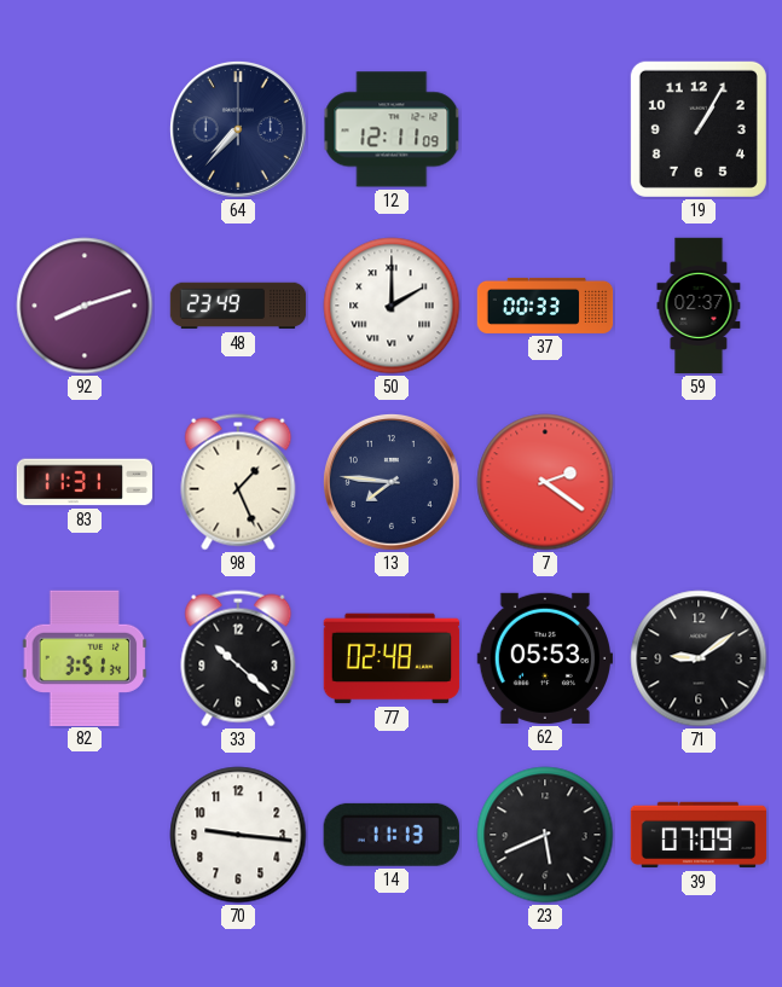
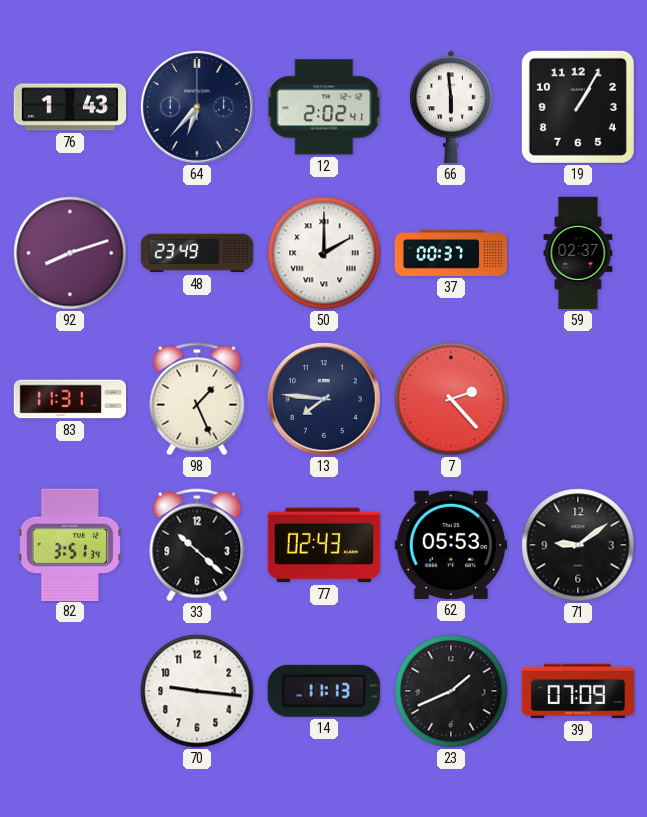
76: none -> 1:43 (70, 107)
64: 7:37 -> 6:37 (197, 107)
12: 12:11 -> 2:02 (324, 107)
66: none -> 5:59 (451, 107)
37: 00:33 -> 00:37 (451, 253)
7: 2:21 -> 2:23 (451, 399)
77: 02:48 -> 02:43 (324, 545)
23: 5:41 -> 1:41 (451, 691)
